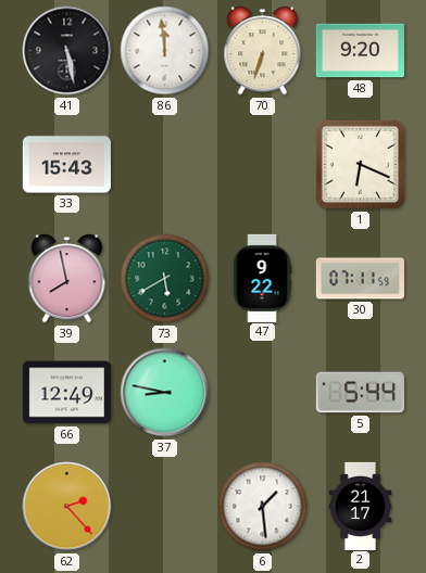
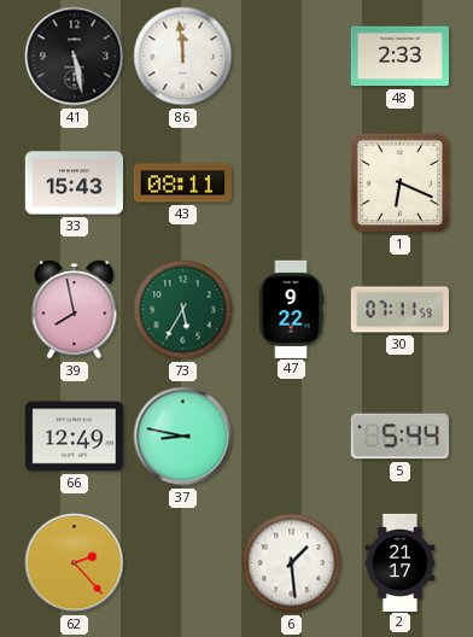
70: 6:33 -> none (263, 51)
48: 9:20 -> 2:33 (399, 57)
43: none -> 08:11 (182, 183)
73: 5:40 -> 5:35 (183, 310)
